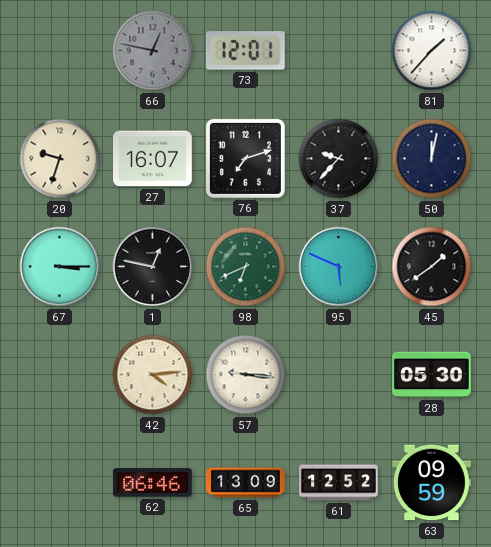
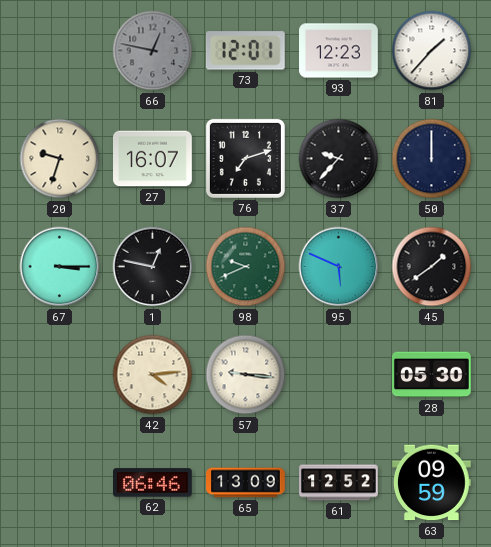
93: none -> 12:23 (339, 51)
50: 12:02 -> 12:00 (432, 159)
98: 6:41 -> 9:41 (246, 267)
